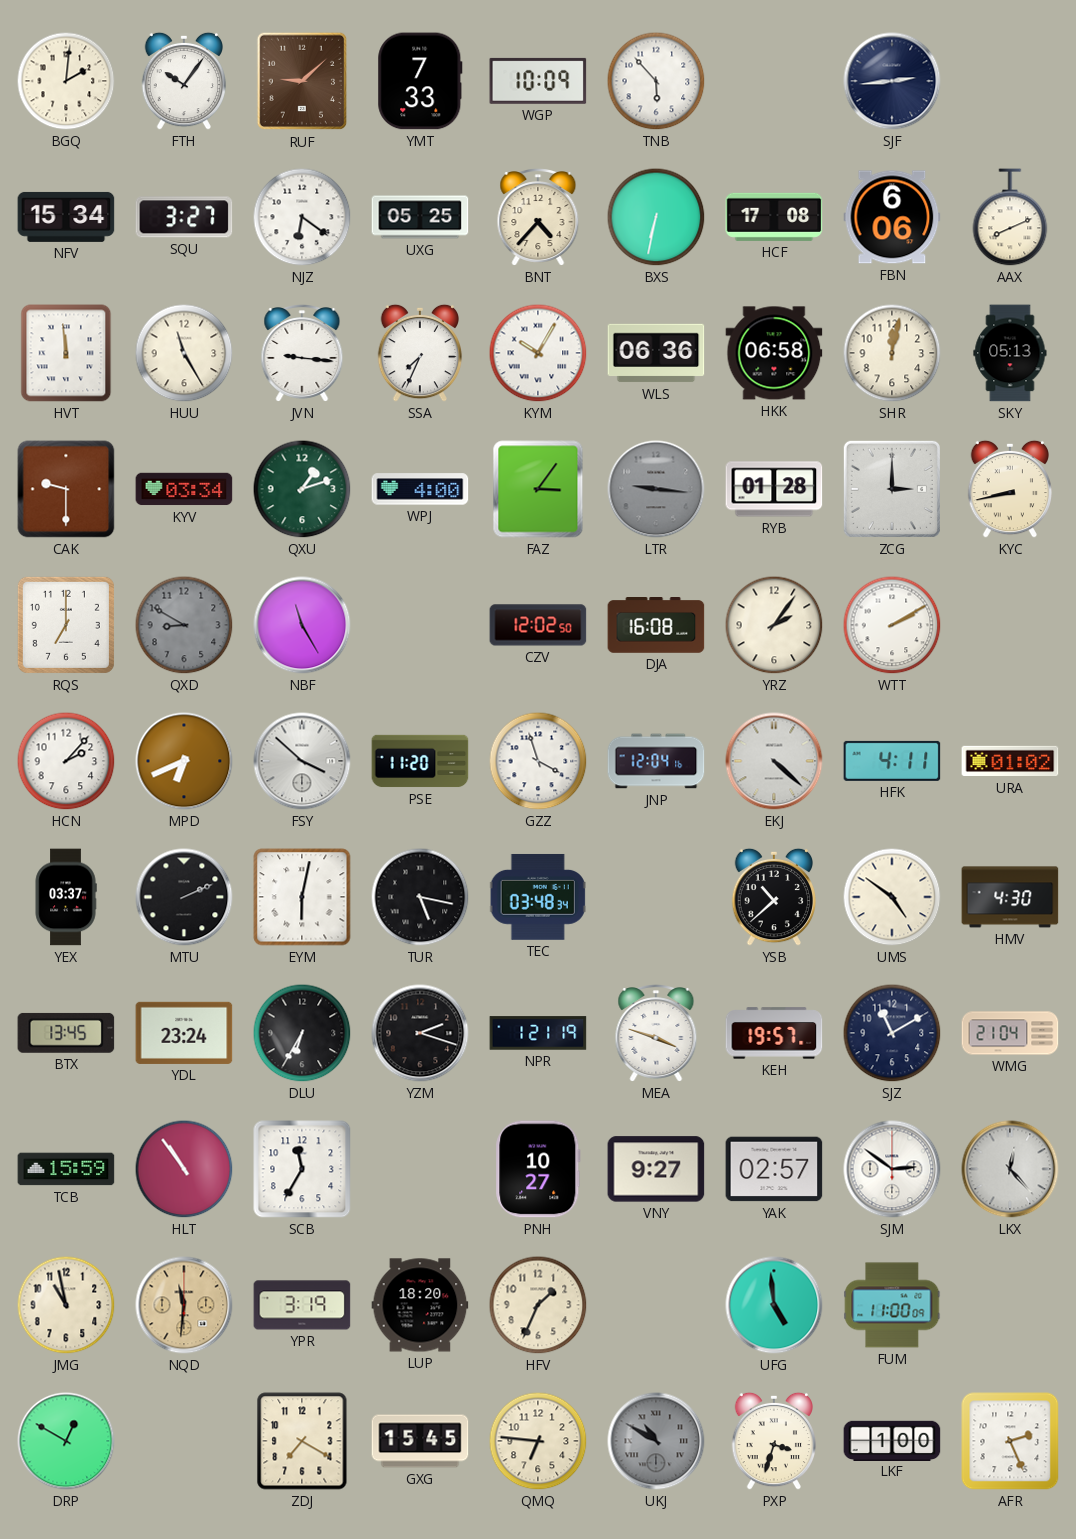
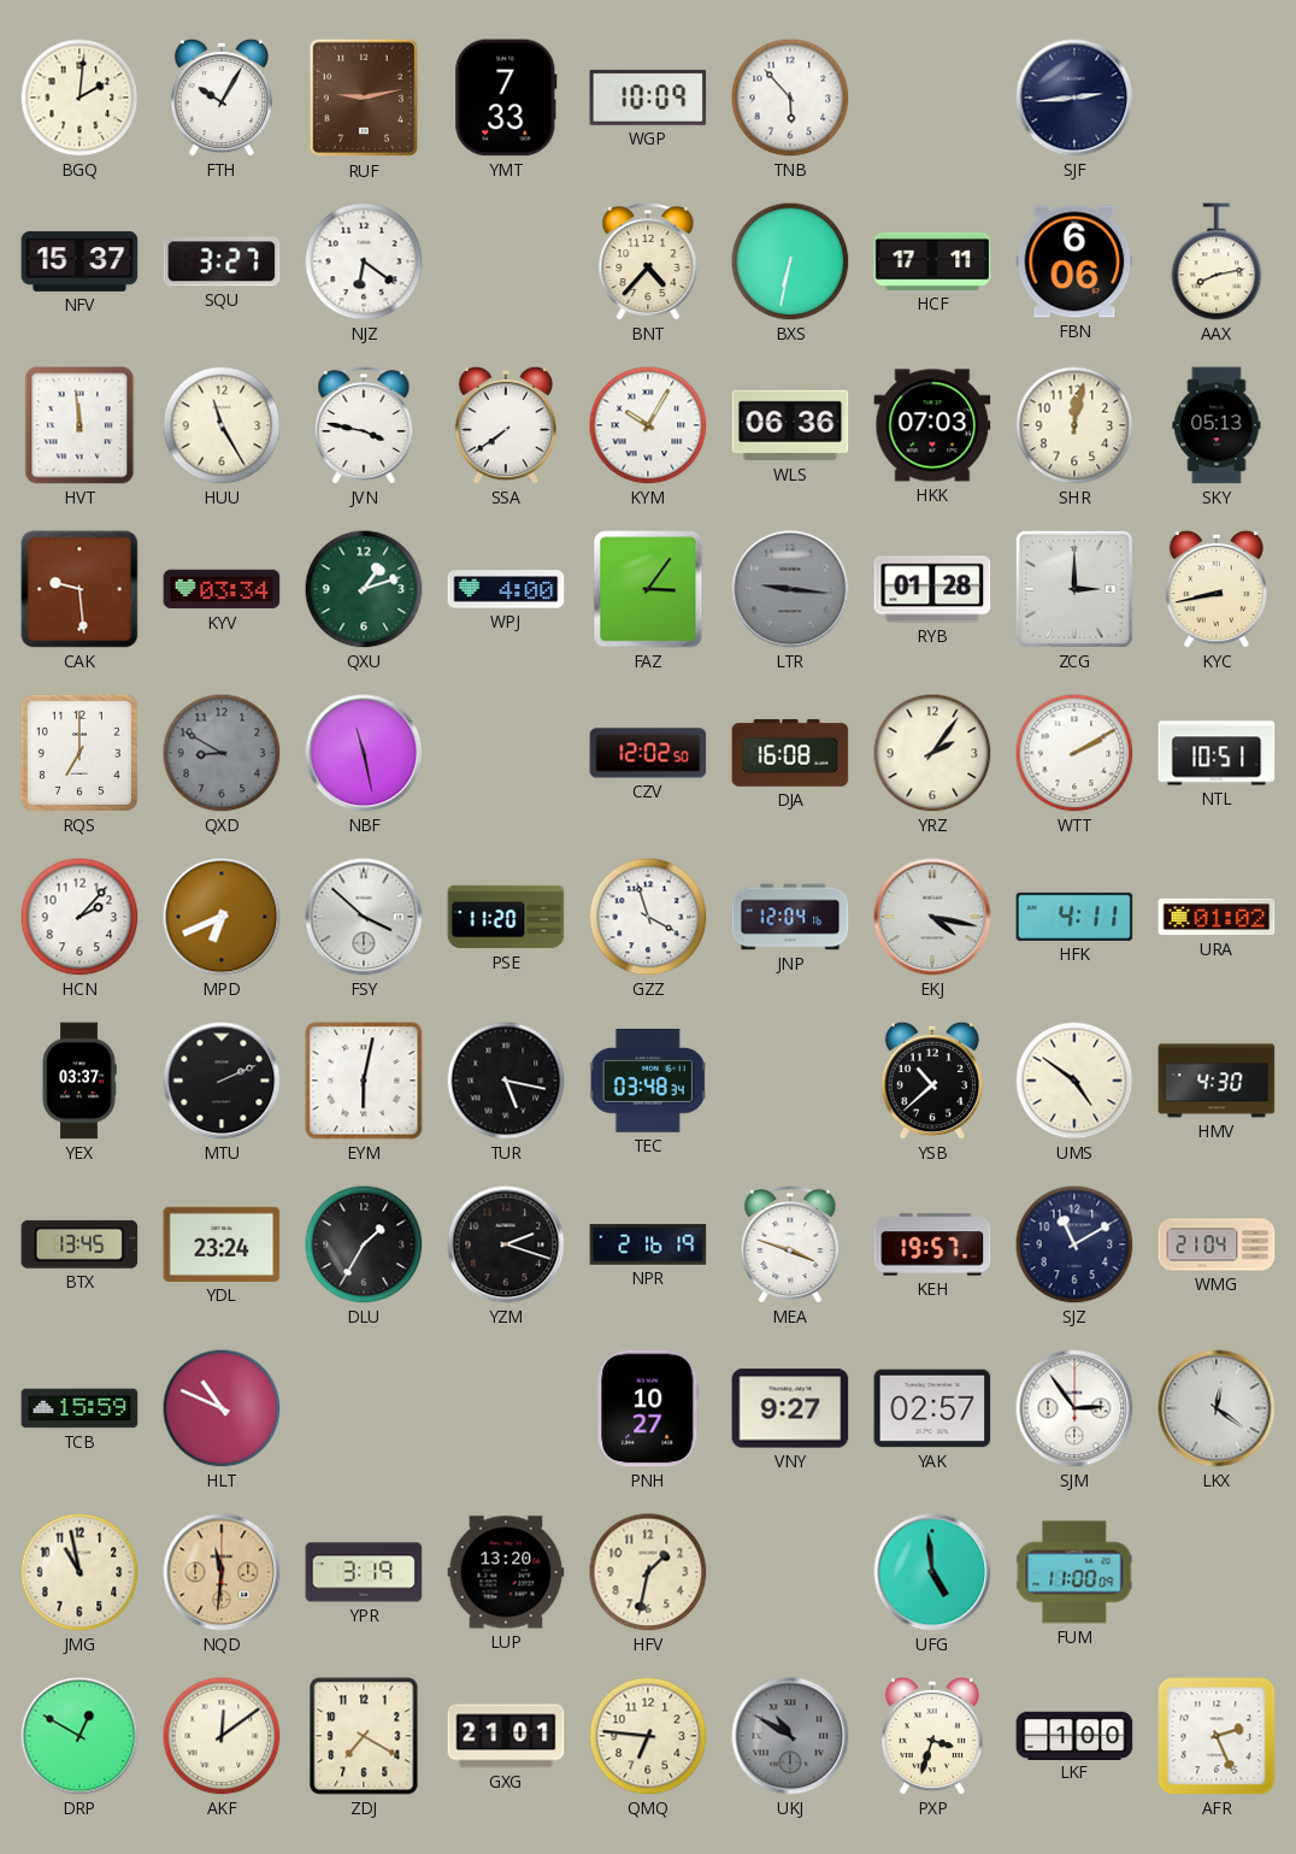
FTH: 10:06 -> 10:05 (222, 98)
RUF: 9:08 -> 9:13 (363, 98)
NFV: 15:34 -> 15:37 (79, 261)
UXG: 05:25 -> none (420, 217)
HCF: 17:08 -> 17:11 (932, 261)
AAX: 8:11 -> 8:13 (1217, 261)
JVN: 9:16 -> 3:47 (364, 426)
SSA: 7:34 -> 7:39 (506, 425)
HKK: 06:58 -> 07:03 (932, 425)
CAK: 9:30 -> 9:29 (79, 589)
NBF: 11:25 -> 11:28 (364, 753)
NTL: none -> 10:51 (1217, 753)
EKJ: 4:22 -> 4:17 (932, 917)
DLU: 6:35 -> 1:35 (364, 1244)
NPR: 1:21 -> 2:16 (648, 1244)
HLT: 10:54 -> 10:49 (222, 1408)
SCB: 11:35 -> none (302, 1169)
SJM: 2:51 -> 2:54 (1074, 1408)
LKX: 12:23 -> 12:21 (1217, 1408)
LUP: 18:20 -> 13:20 (506, 1572)
HFV: 1:34 -> 1:32 (648, 1572)
AKF: none -> 12:09 (222, 1736)
GXG: 15:45 -> 21:01 (506, 1736)
